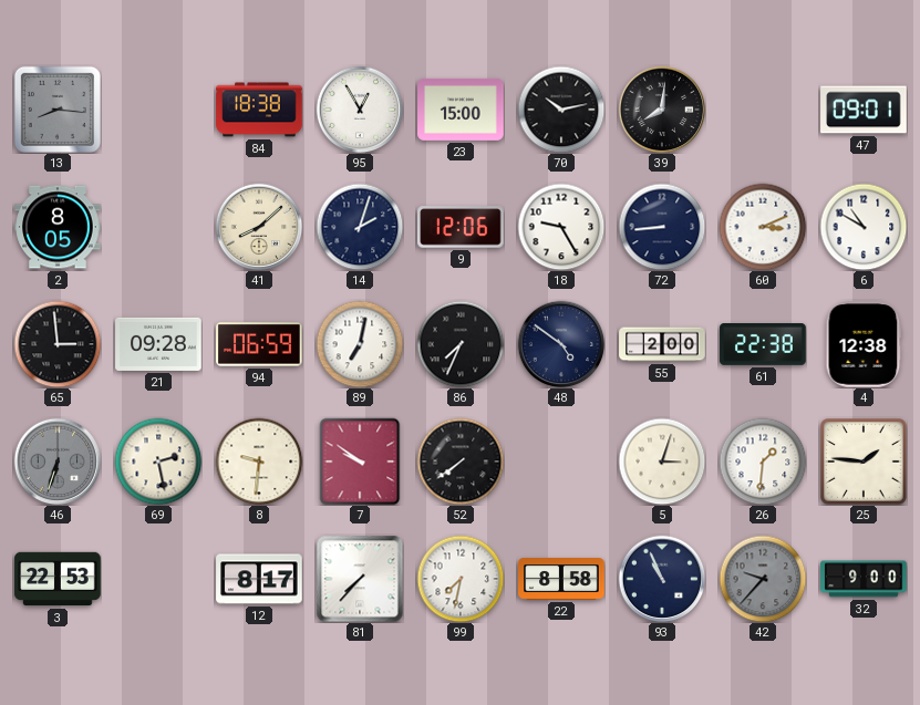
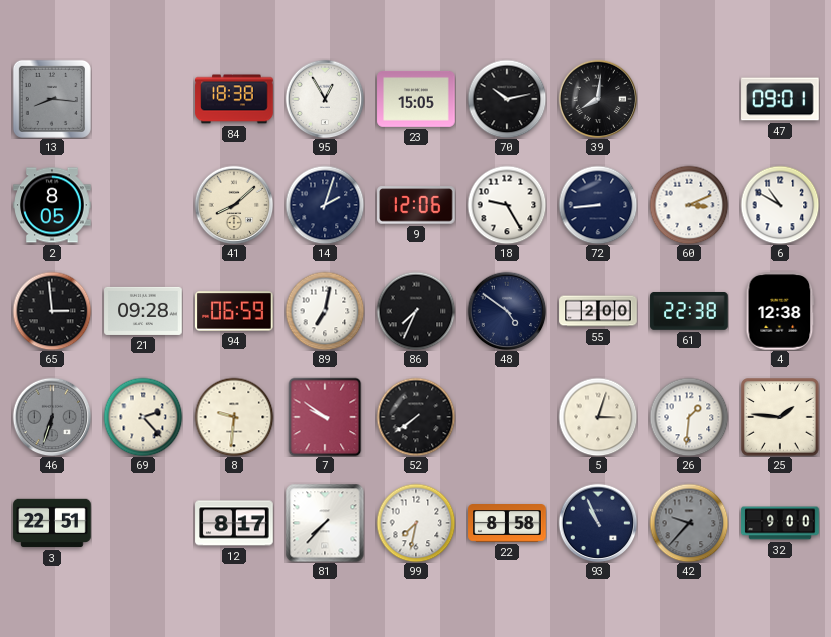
23: 15:00 -> 15:05 (416, 99)
69: 2:28 -> 2:23 (143, 417)
3: 22:53 -> 22:51 (52, 523)
